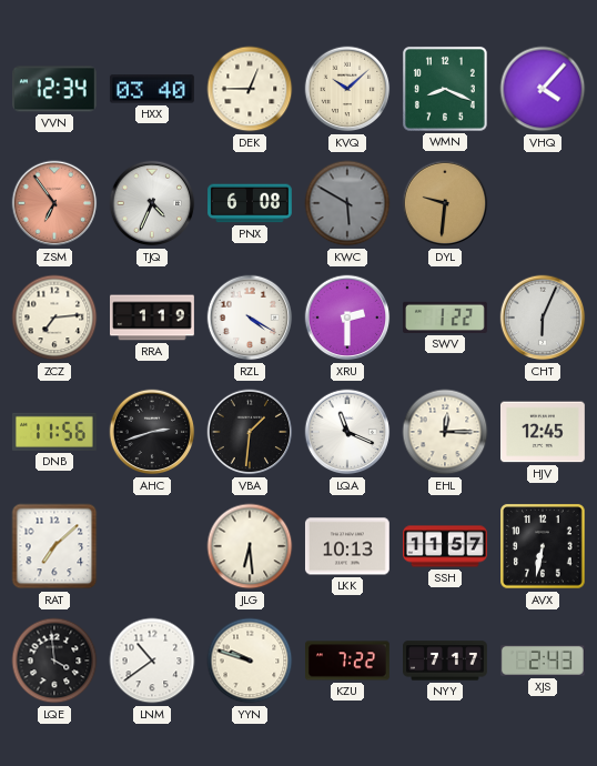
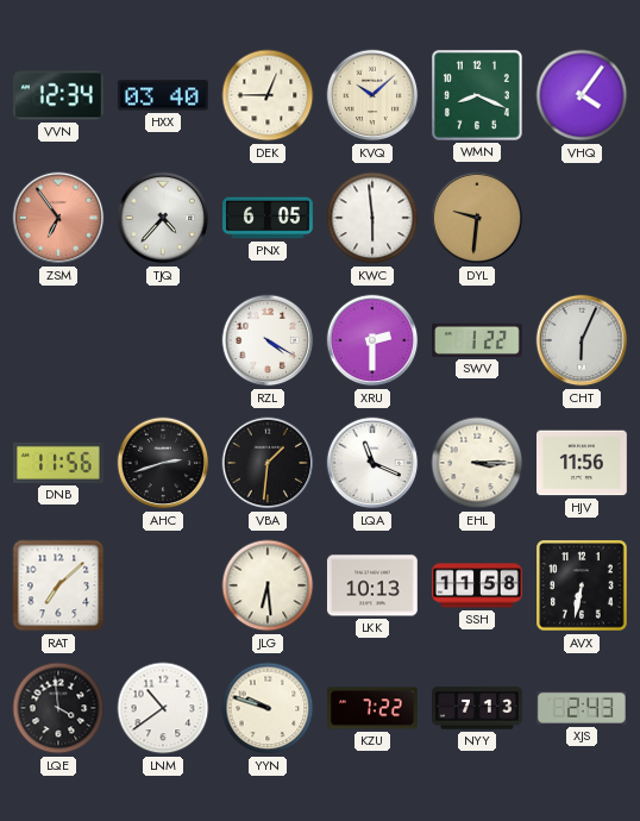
VHQ: 4:07 -> 4:06 (582, 95)
TJQ: 4:34 -> 4:37 (163, 218)
PNX: 6:08 -> 6:05 (269, 218)
KWC: 5:50 -> 5:59 (372, 218)
KWC dial: grey -> white (372, 218)
ZCZ: 7:14 -> none (54, 318)
RRA: 1:19 -> none (153, 318)
EHL: 12:15 -> 3:15 (477, 463)
HJV: 12:45 -> 11:56 (583, 463)
SSH: 11:57 -> 11:58 (478, 585)
NYY: 7:17 -> 7:13 (478, 708)
